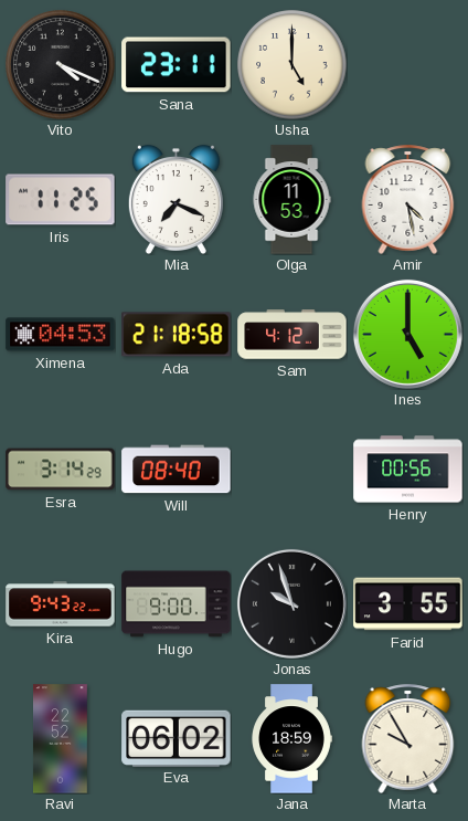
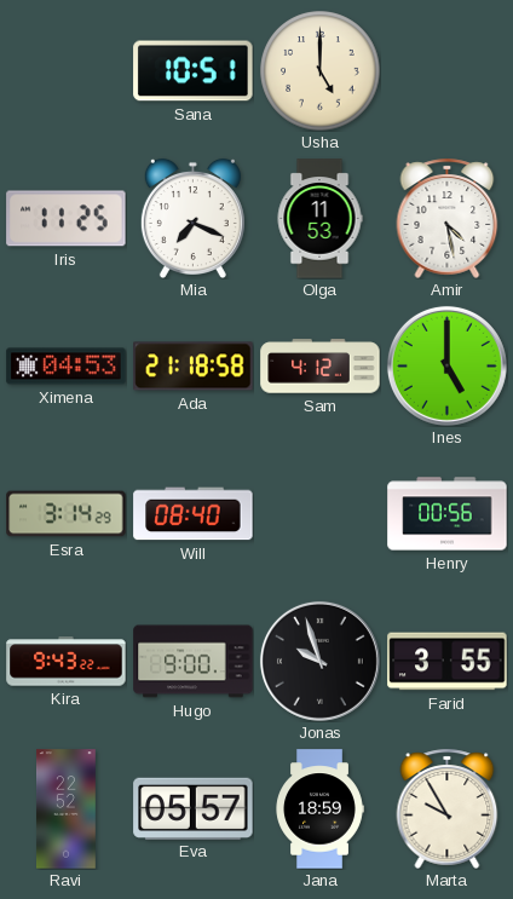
Vito: 4:19 -> none (61, 65)
Sana: 23:11 -> 10:51 (194, 71)
Eva: 06:02 -> 05:57 (194, 808)
